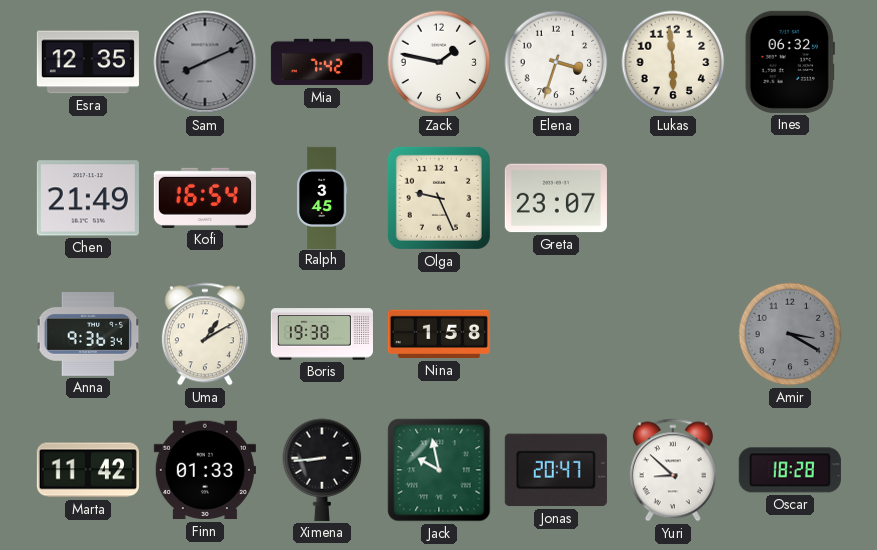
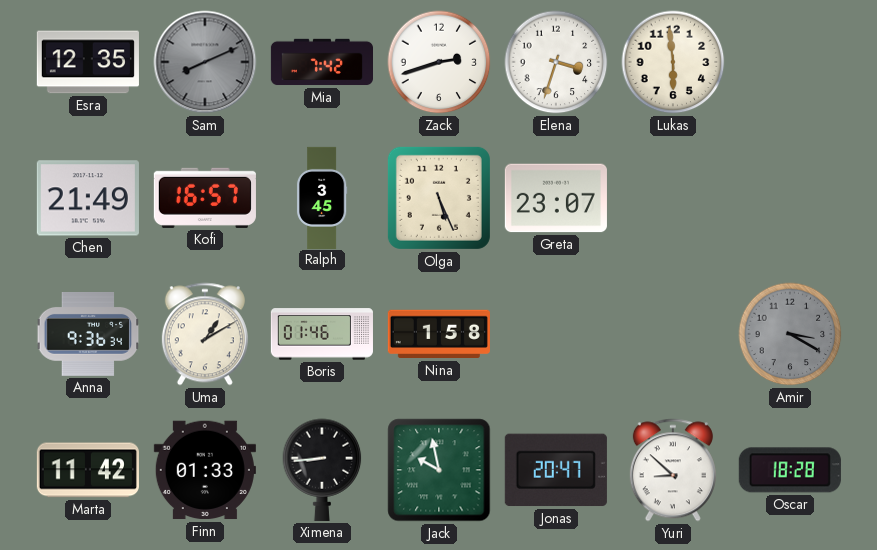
Zack: 1:47 -> 2:42 (439, 62)
Ines: 06:32 -> none (790, 62)
Kofi: 16:54 -> 16:57 (205, 198)
Olga: 9:26 -> 5:26 (439, 198)
Boris: 19:38 -> 01:46 (322, 334)
